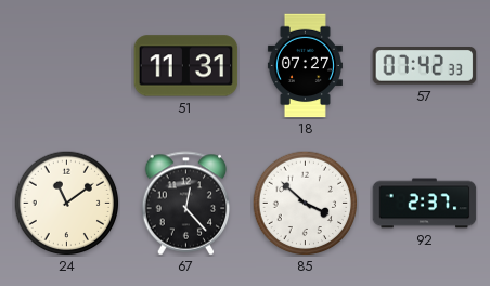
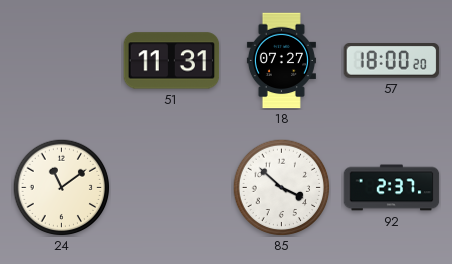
57: 07:42 -> 18:00 (392, 61)
67: 12:23 -> none (186, 204)
